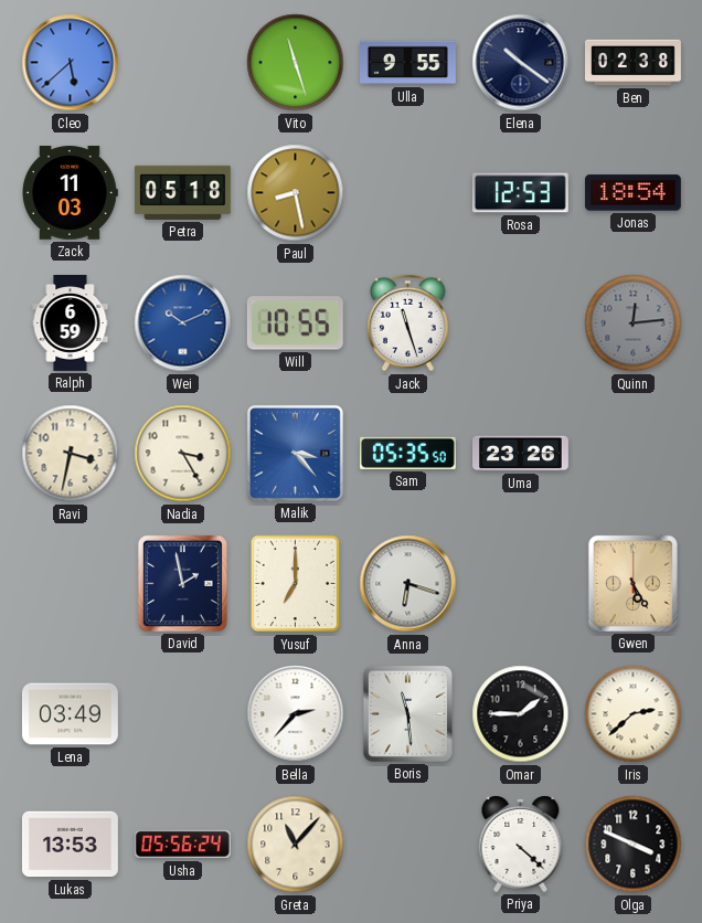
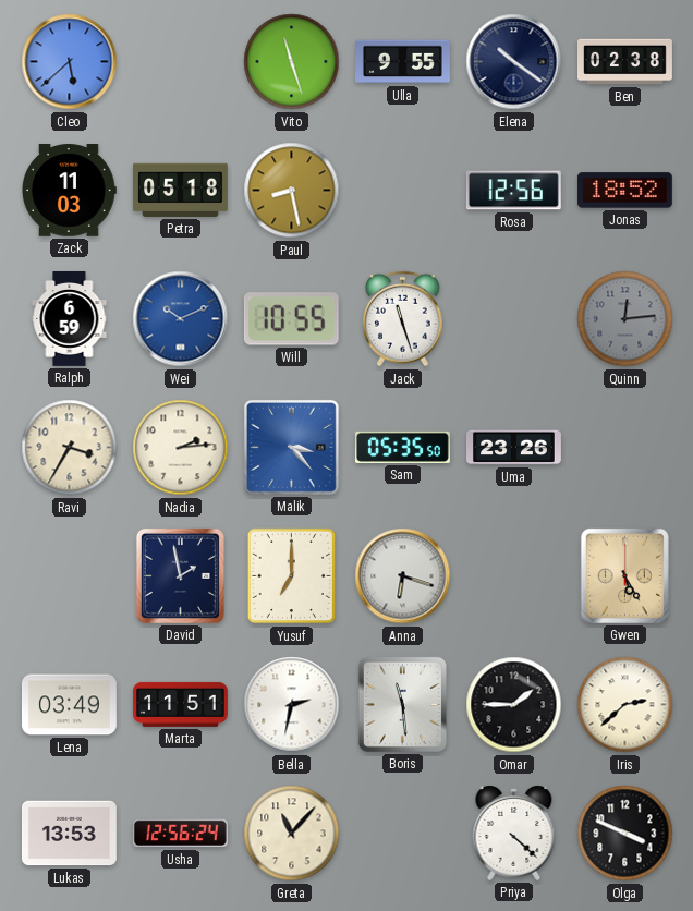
Rosa: 12:53 -> 12:56 (513, 191)
Jonas: 18:54 -> 18:52 (624, 191)
Ravi: 3:32 -> 3:35 (70, 448)
Nadia: 3:25 -> 2:14 (181, 448)
Marta: none -> 11:51 (181, 704)
Bella: 2:37 -> 2:32 (292, 705)
Usha: 05:56 -> 12:56 (180, 834)
